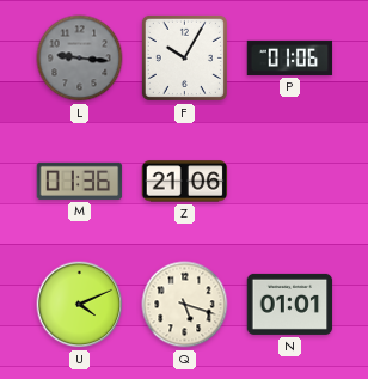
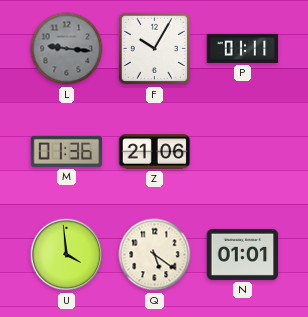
P: 01:06 -> 01:11 (243, 48)
U: 4:11 -> 3:59 (67, 255)
Q: 5:18 -> 5:21 (155, 255)
